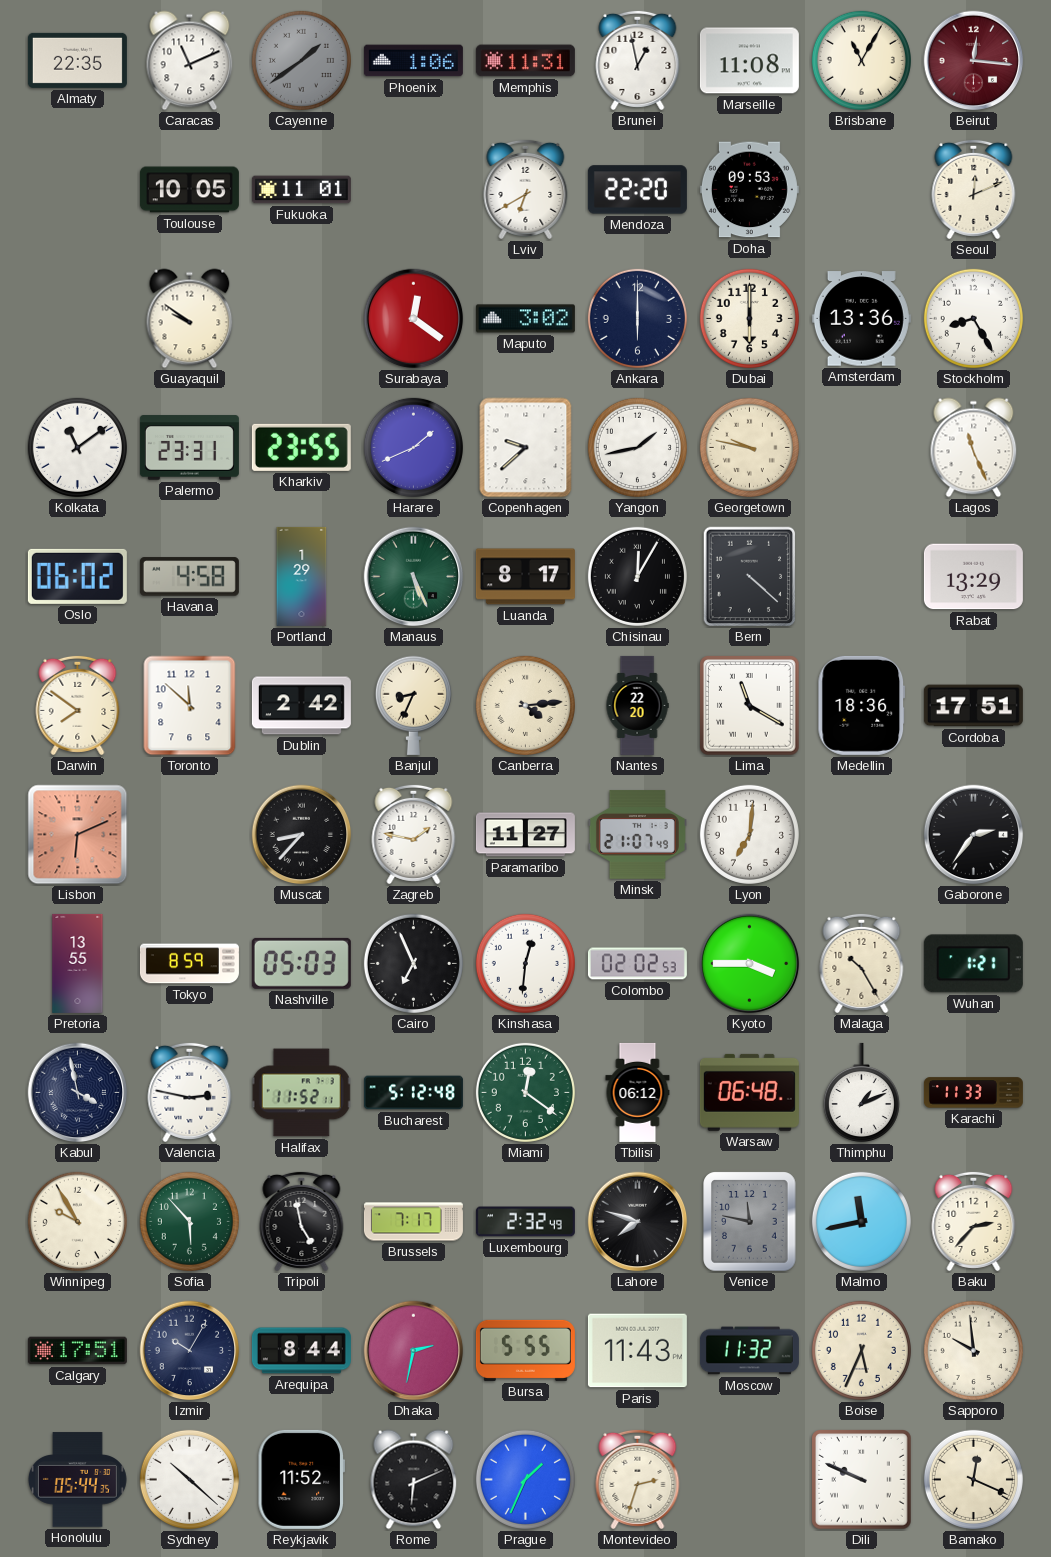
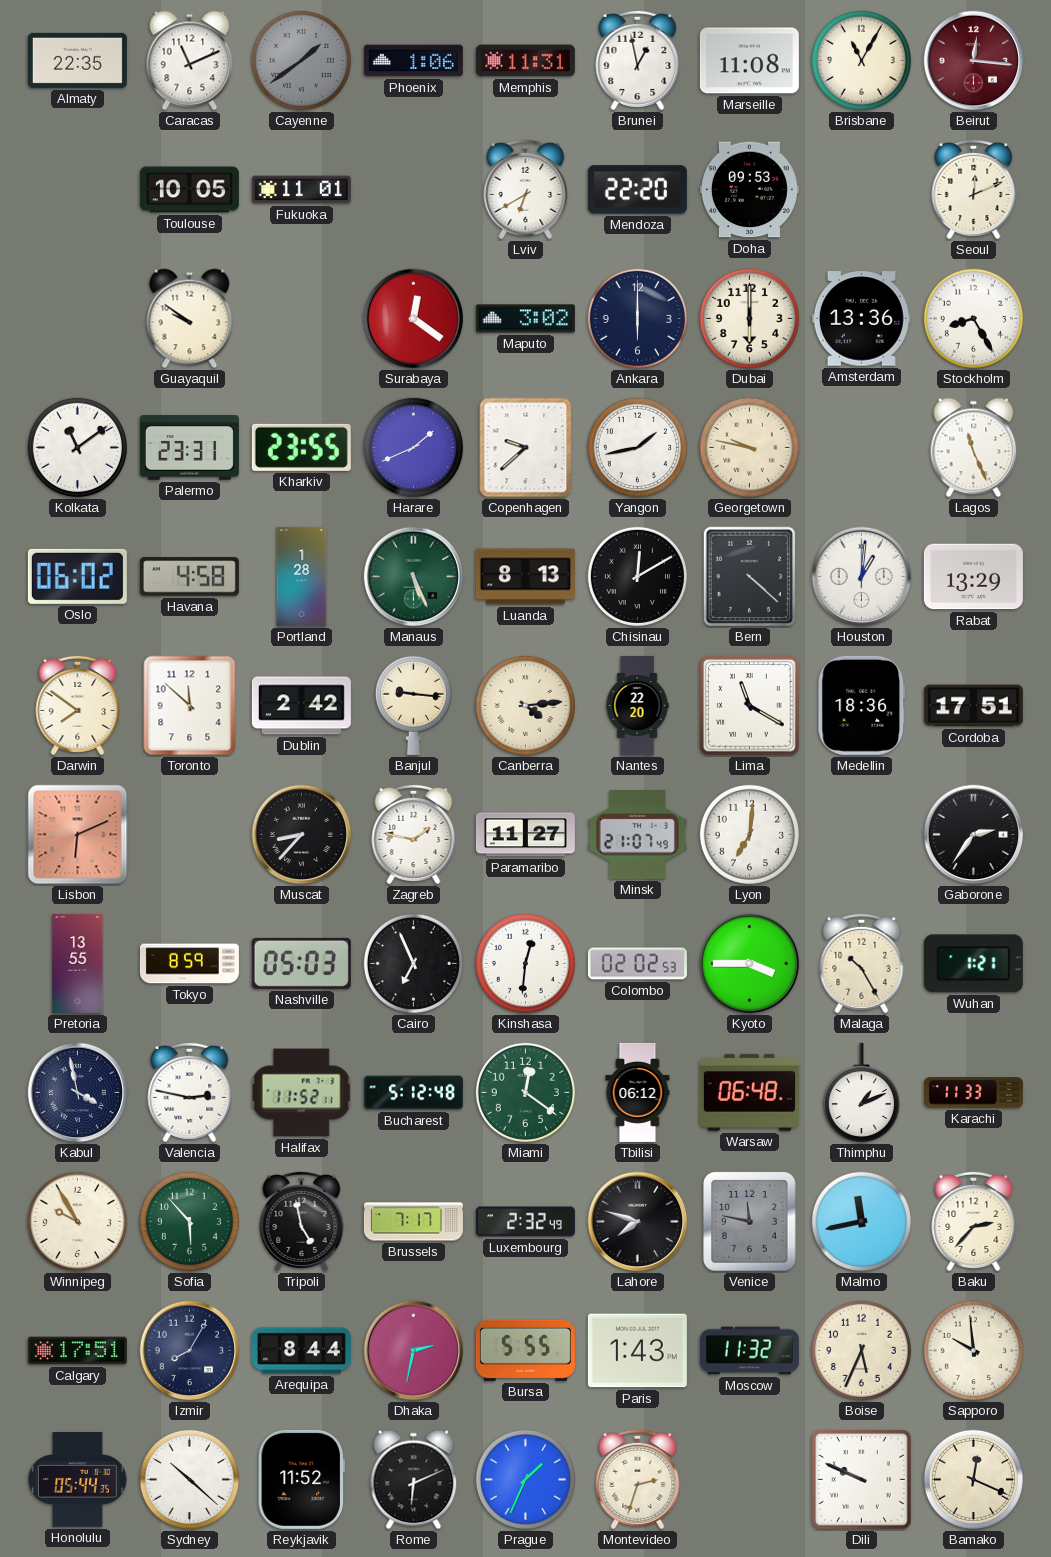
Portland: 1:29 -> 1:28 (302, 576)
Luanda: 8:17 -> 8:13 (525, 577)
Chisinau: 12:05 -> 12:10 (637, 576)
Houston: none -> 1:01 (862, 577)
Banjul: 8:34 -> 9:16 (413, 705)
Izmir: 10:05 -> 8:05 (190, 1351)
Paris: 11:43 -> 1:43 (637, 1351)
